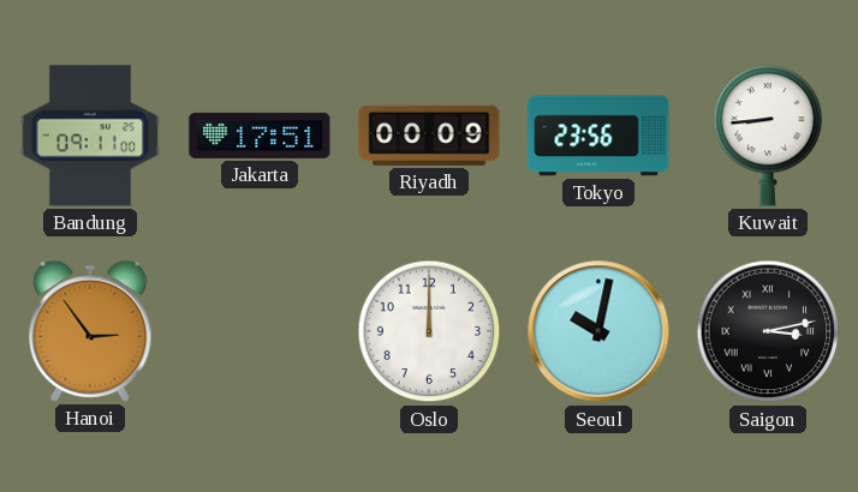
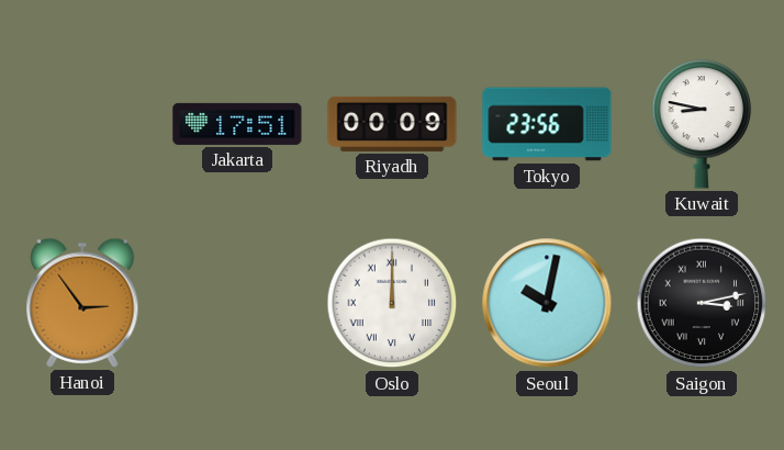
Bandung: 09:11 -> none (90, 136)
Kuwait: 8:44 -> 8:47 (702, 124)
Oslo numerals: Arabic -> Roman (392, 303)
